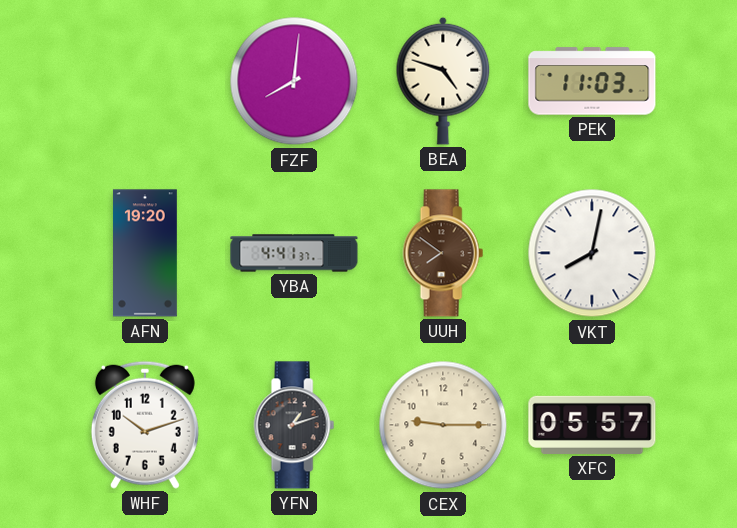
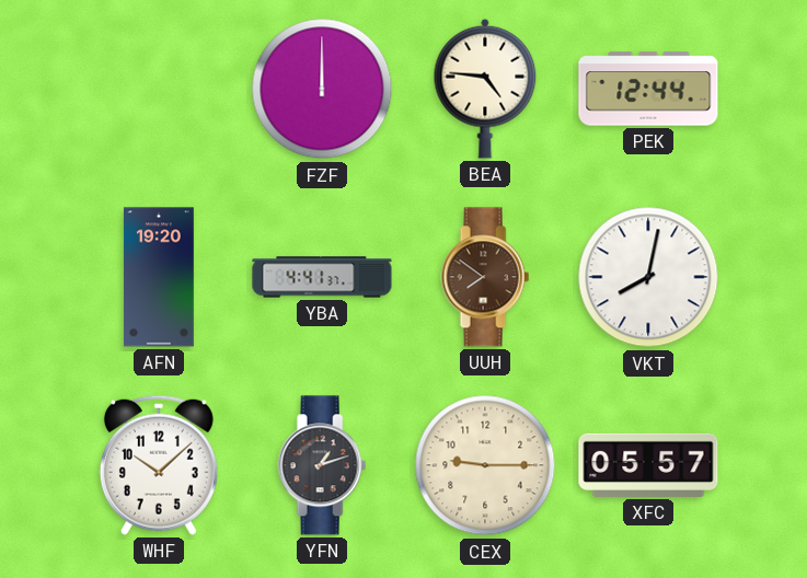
FZF: 8:01 -> 12:00 (322, 89)
BEA: 4:48 -> 4:46 (485, 89)
PEK: 11:03 -> 12:44 (648, 89)
WHF: 10:12 -> 10:08 (159, 465)
